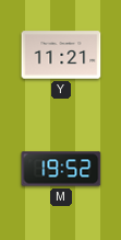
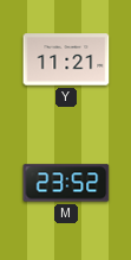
M: 19:52 -> 23:52 (66, 183)
